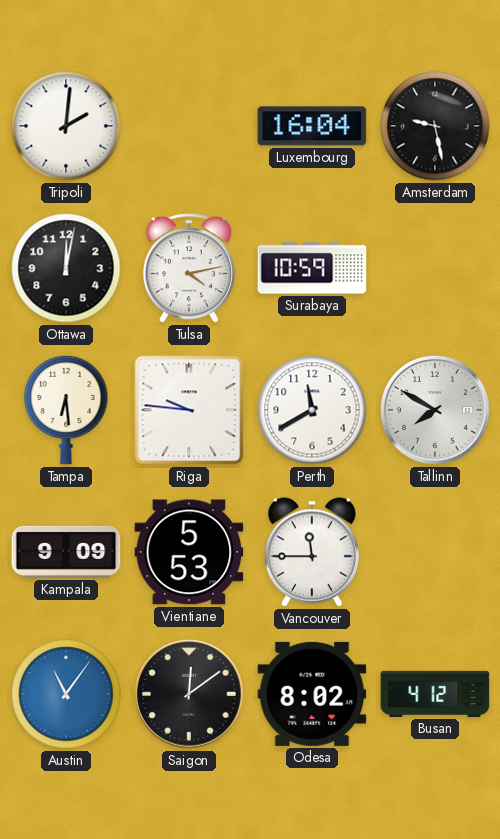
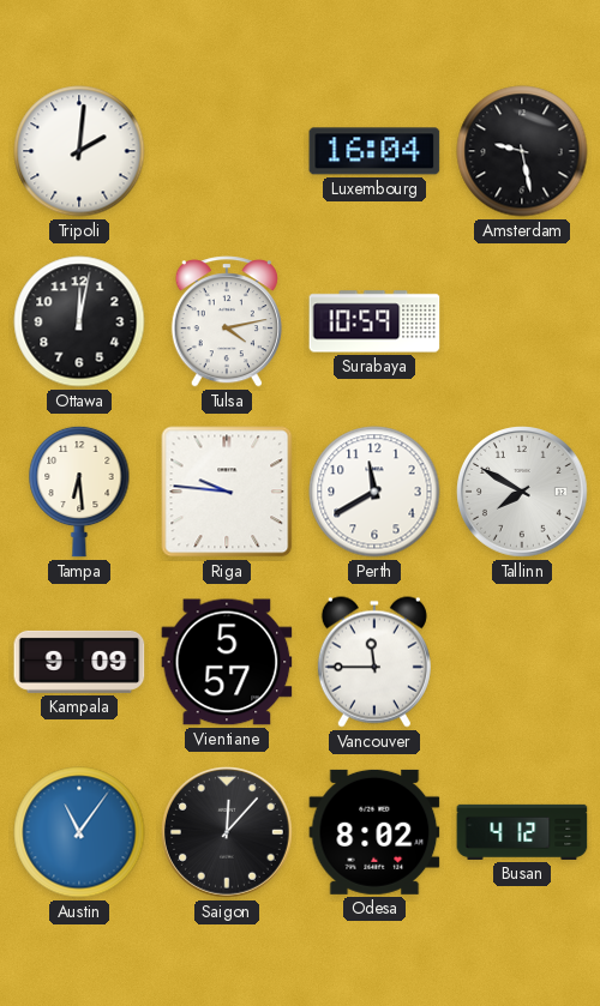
Vientiane: 5:53 -> 5:57 (227, 662)
Saigon: 12:09 -> 12:07 (228, 833)
